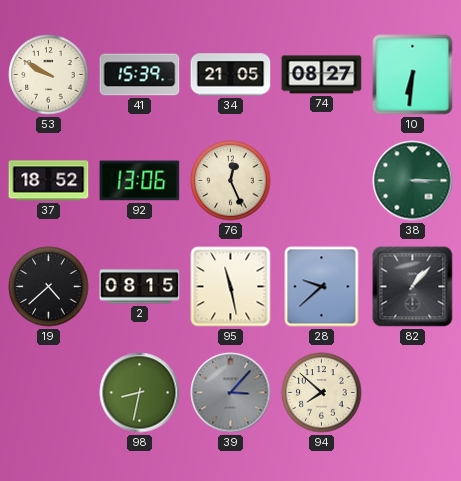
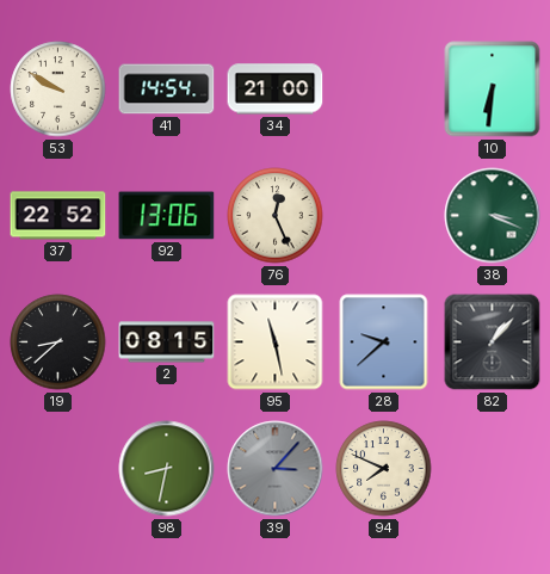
41: 15:39 -> 14:54 (167, 90)
34: 21:05 -> 21:00 (276, 90)
74: 08:27 -> none (322, 75)
37: 18:52 -> 22:52 (58, 216)
38: 3:15 -> 3:19 (493, 216)
19: 4:38 -> 8:38 (58, 342)
94: 7:52 -> 7:49 (384, 469)
